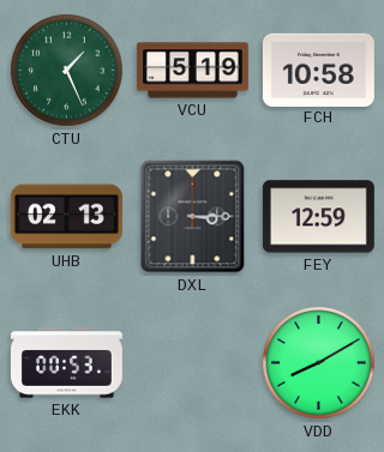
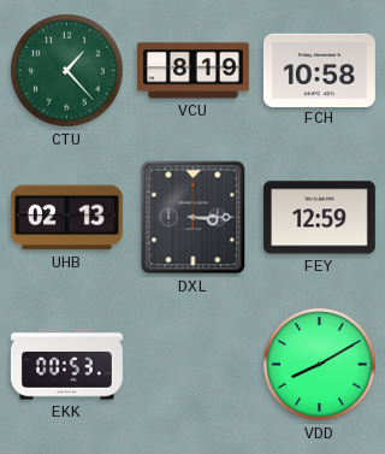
CTU: 1:26 -> 1:23 (67, 71)
VCU: 5:19 -> 8:19 (192, 71)
